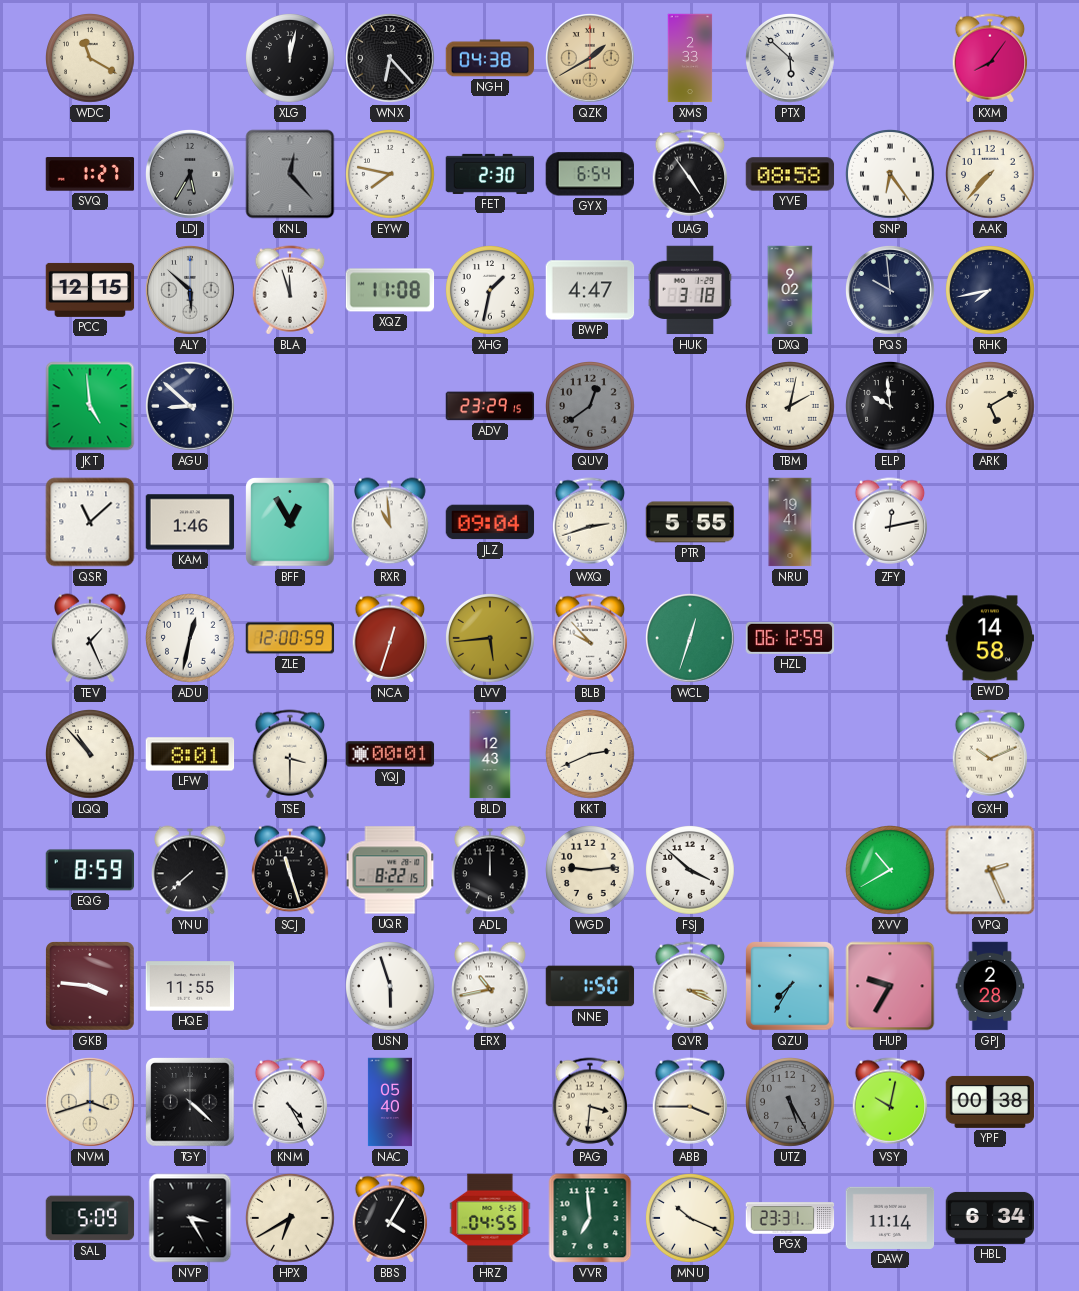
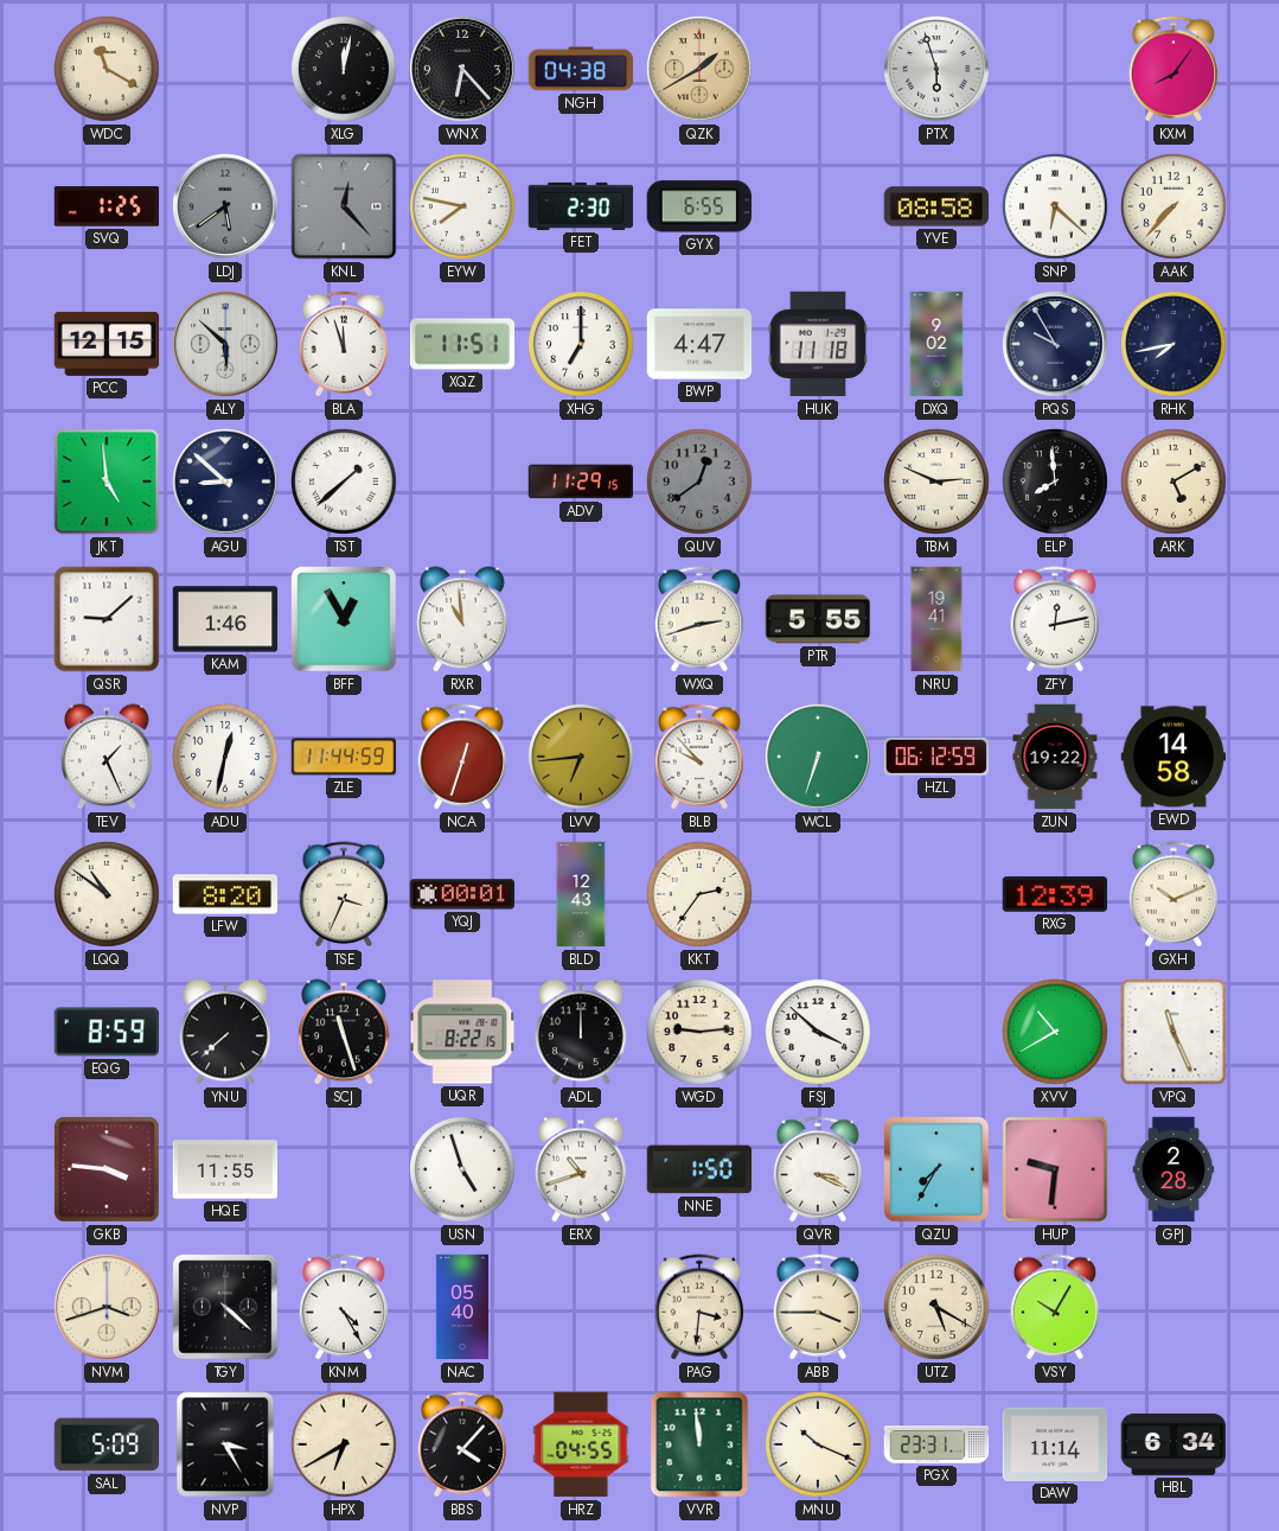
XMS: 2:33 -> none (690, 58)
PTX: 5:52 -> 5:57 (936, 69)
SVQ: 1:27 -> 1:25 (107, 206)
LDJ: 5:35 -> 5:39 (225, 206)
GYX: 6:54 -> 6:55 (699, 206)
UAG: 4:54 -> none (690, 174)
SNP: 6:24 -> 6:22 (1055, 206)
XQZ: 11:08 -> 11:51 (462, 344)
XHG: 1:32 -> 7:00 (581, 344)
HUK: 3:18 -> 11:18 (818, 344)
PQS: 9:59 -> 9:55 (1055, 344)
TST: none -> 1:38 (344, 481)
ADV: 23:29 -> 11:29 (581, 481)
TBM: 2:02 -> 2:49 (936, 481)
ELP: 9:59 -> 7:59 (1055, 481)
QSR: 11:08 -> 9:08 (107, 619)
JLZ: 09:04 -> none (490, 522)
ZLE: 12:00 -> 11:44 (344, 757)
LVV: 5:44 -> 6:44 (581, 757)
WCL: 12:33 -> 6:33 (818, 757)
ZUN: none -> 19:22 (1055, 757)
LQQ: 10:53 -> 10:51 (107, 894)
LFW: 8:01 -> 8:20 (225, 894)
TSE: 3:30 -> 3:34 (344, 894)
KKT: 2:41 -> 2:36 (699, 894)
RXG: none -> 12:39 (1055, 894)
VPQ: 2:26 -> 11:26 (1174, 1032)
USN: 5:57 -> 4:57 (462, 1169)
ERX: 10:43 -> 10:42 (581, 1169)
HUP: 9:35 -> 9:31 (1055, 1169)
UTZ: 5:25 -> 5:20 (936, 1307)
UTZ dial: grey -> cream (936, 1307)
VSY: 10:02 -> 10:05 (1055, 1307)
YPF: 00:38 -> none (990, 1102)
BBS: 4:05 -> 4:07 (462, 1444)
VVR: 6:59 -> 11:59 (699, 1444)
